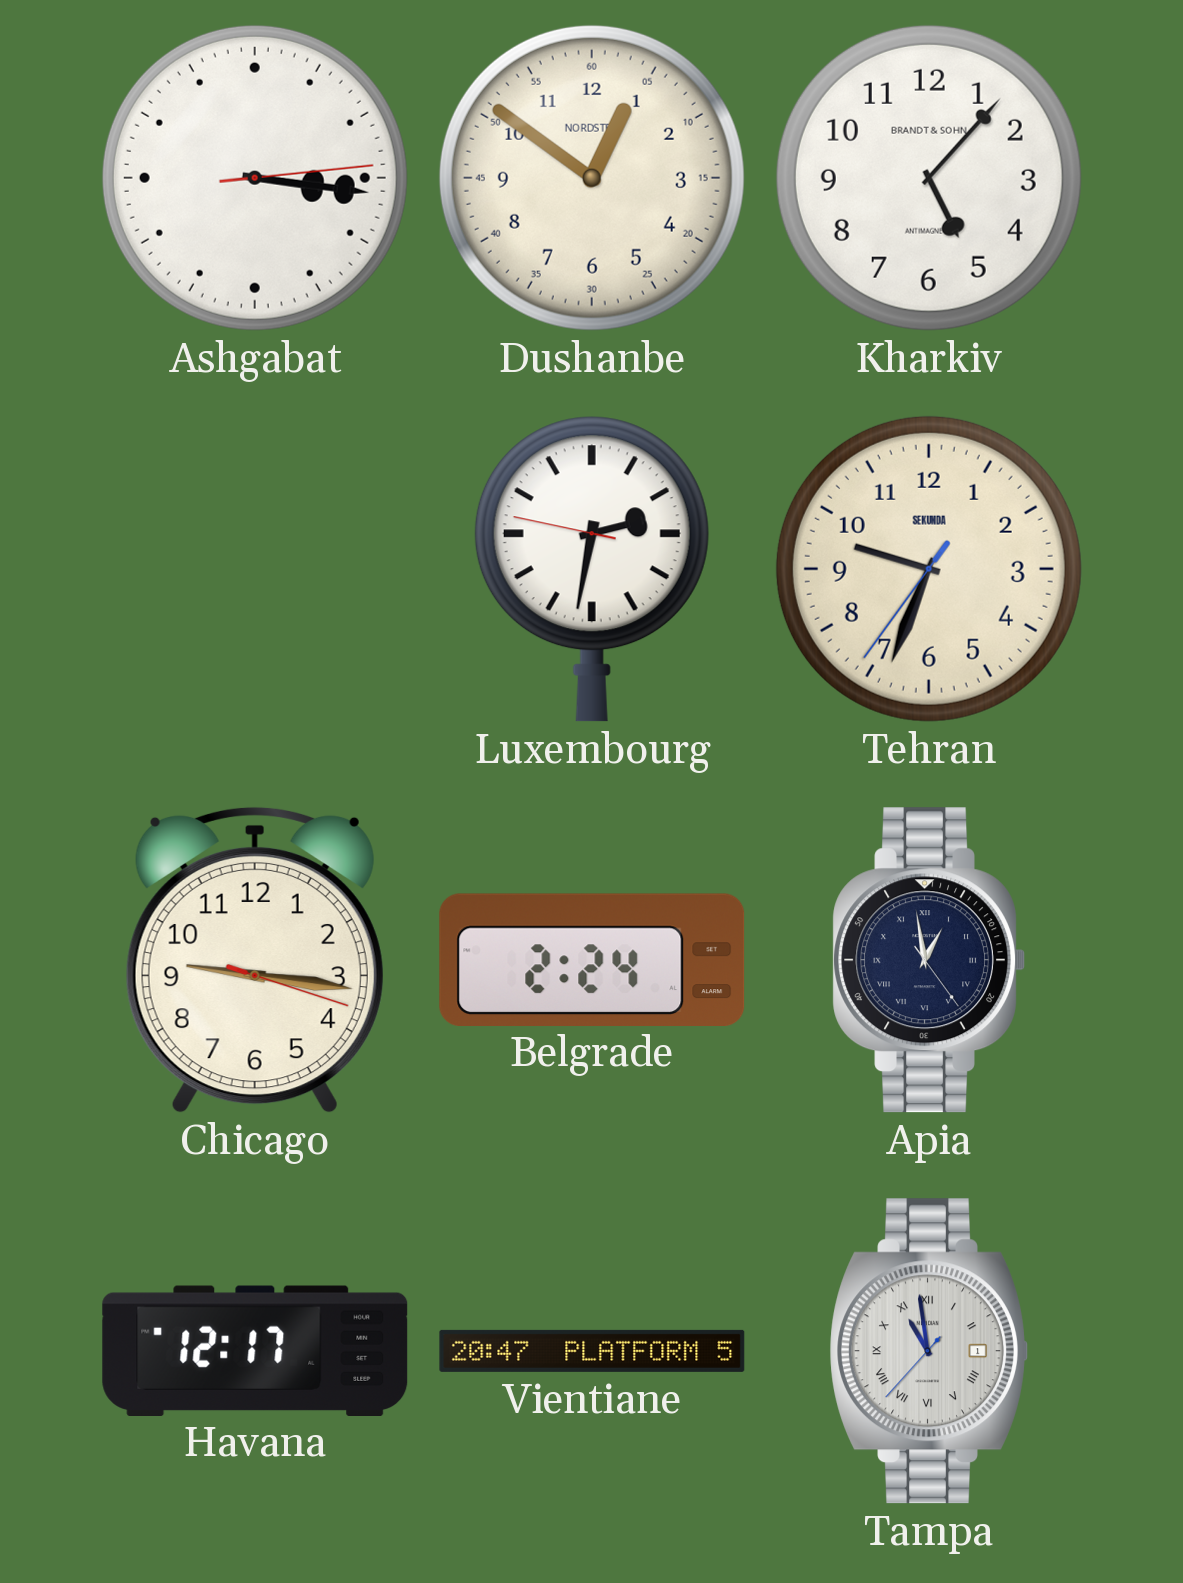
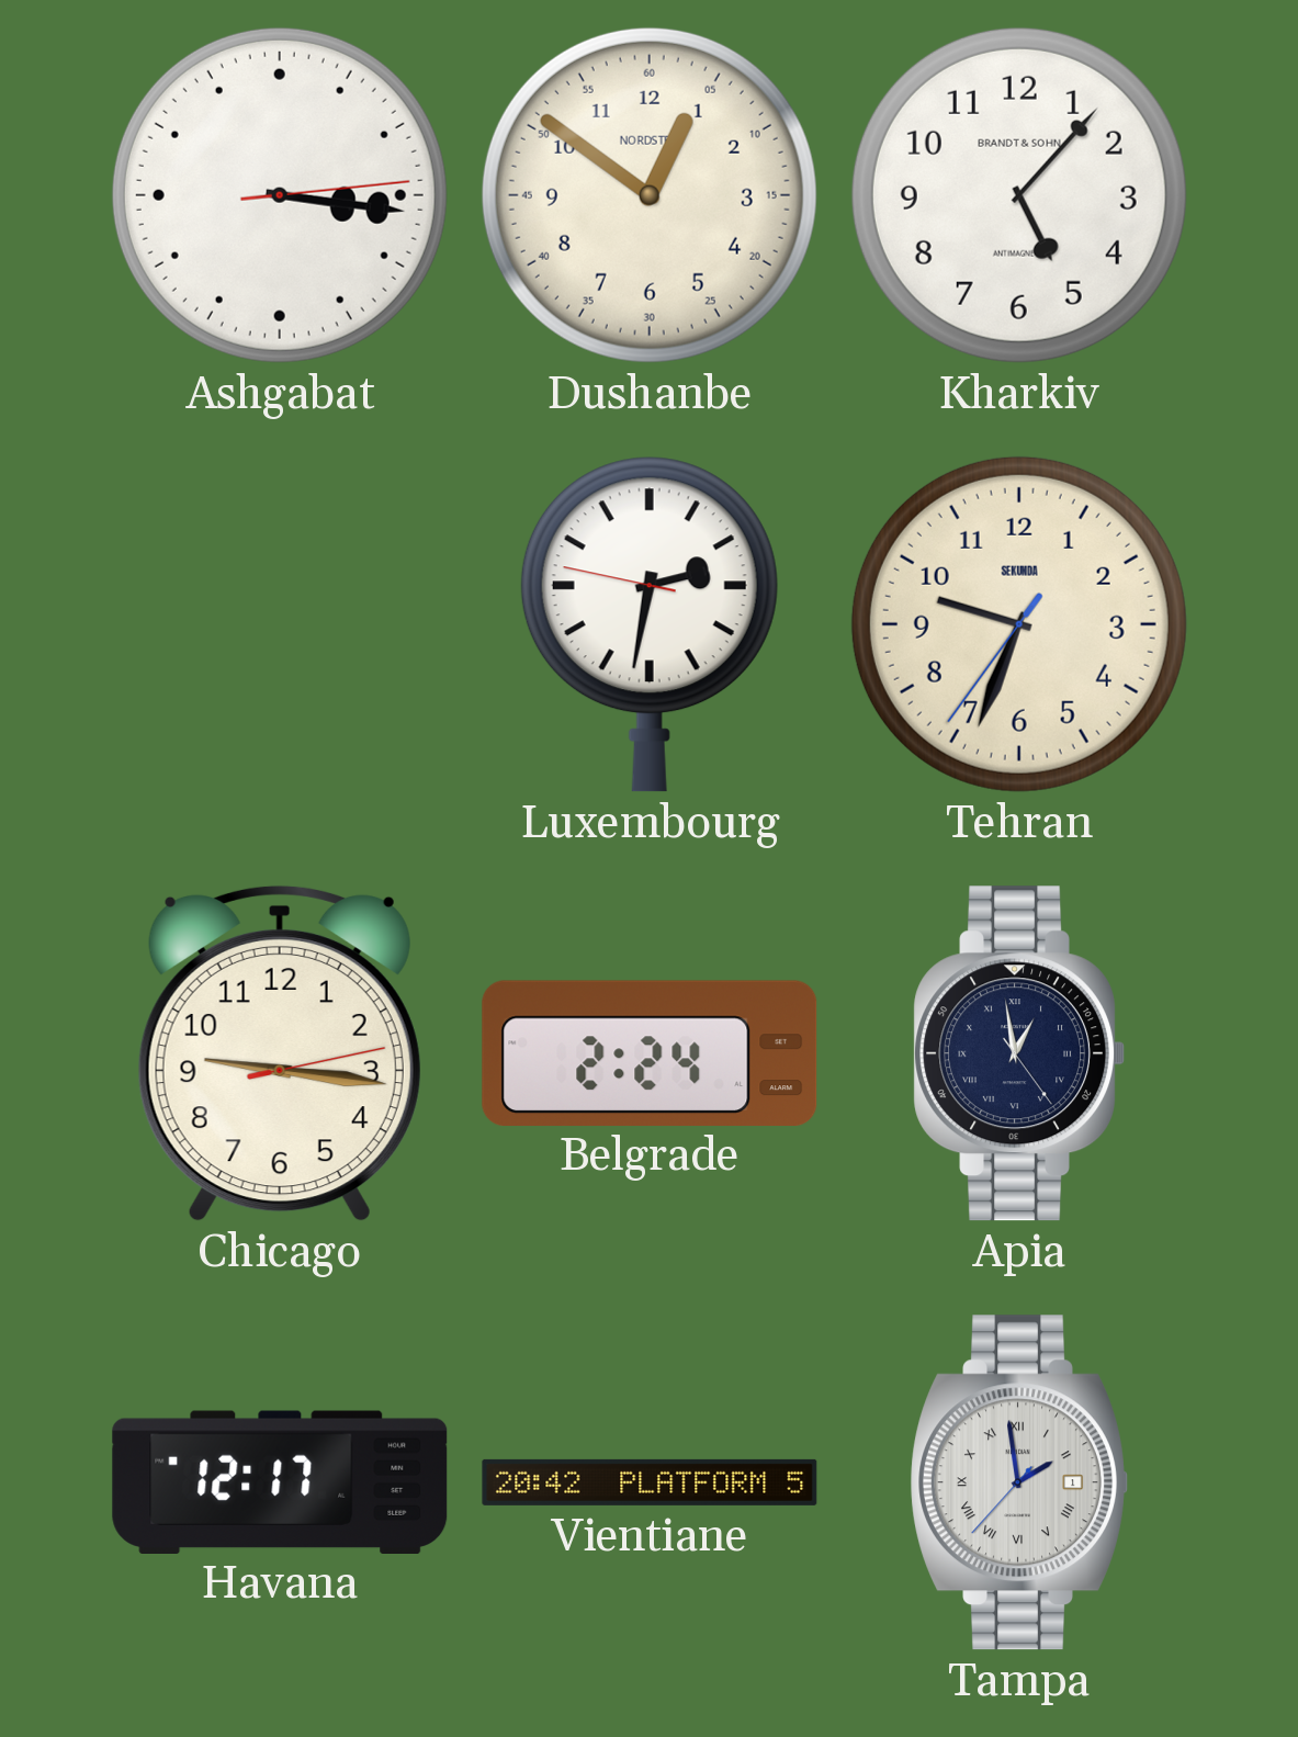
Chicago: 9:16:18 -> 9:16:13 (280, 1053)
Vientiane: 20:47 -> 20:42 (650, 1482)
Tampa: 10:58 -> 1:58 (1019, 1482)
